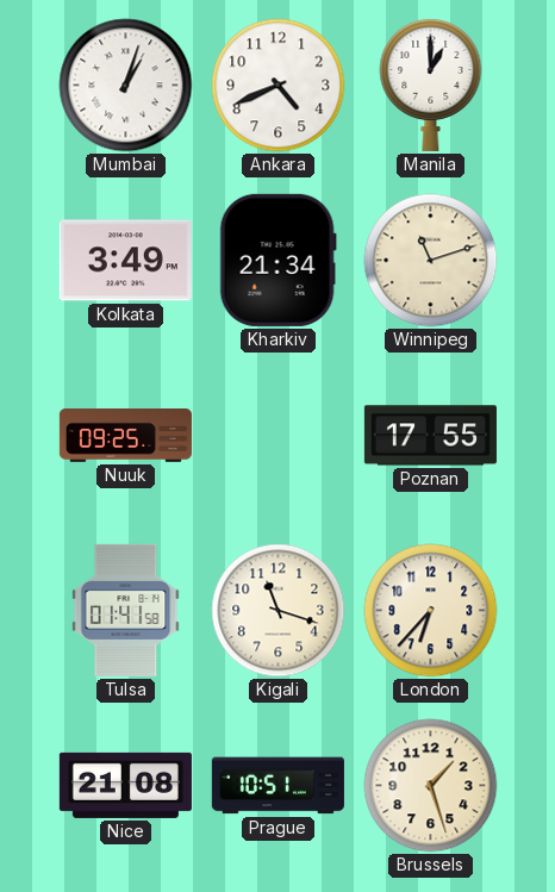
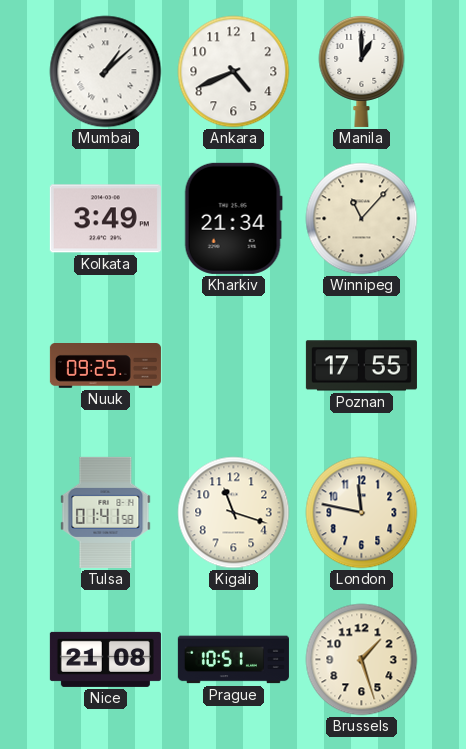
Mumbai: 1:03 -> 1:08 (106, 72)
Winnipeg: 11:12 -> 11:07 (362, 219)
London: 6:37 -> 11:47 (362, 513)
